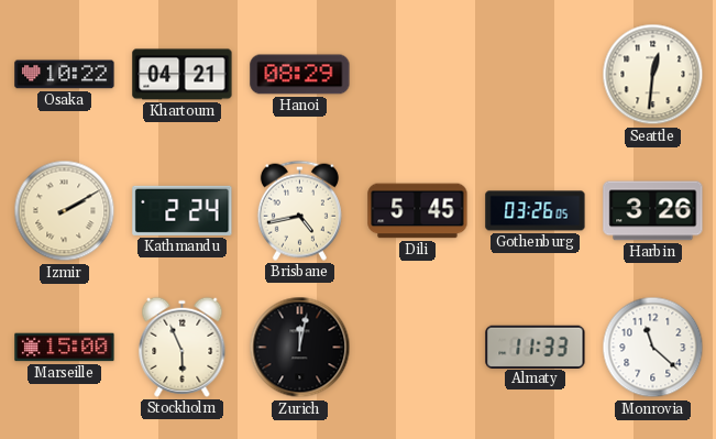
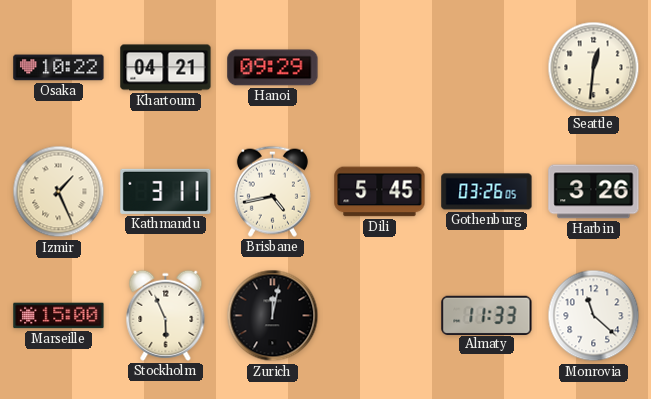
Hanoi: 08:29 -> 09:29 (273, 68)
Izmir: 2:10 -> 1:26 (59, 192)
Kathmandu: 2:24 -> 3:11 (166, 191)
